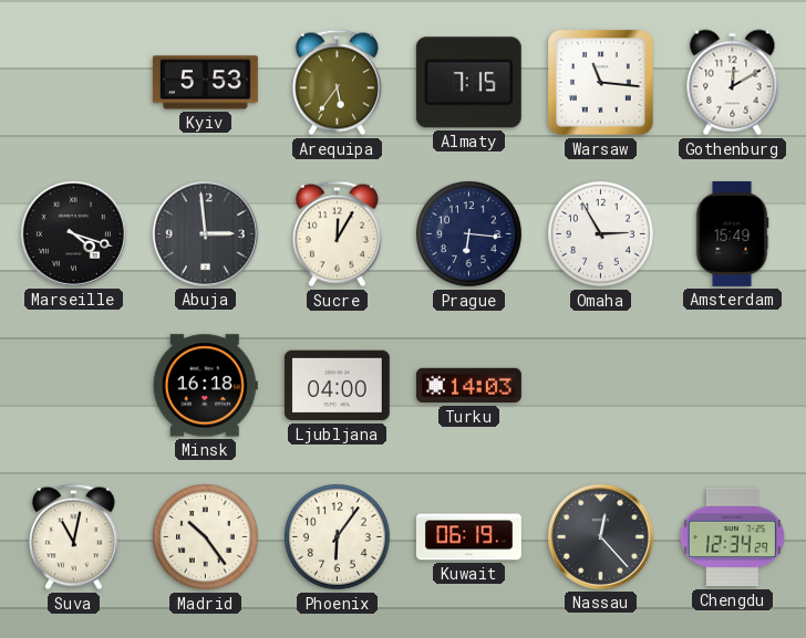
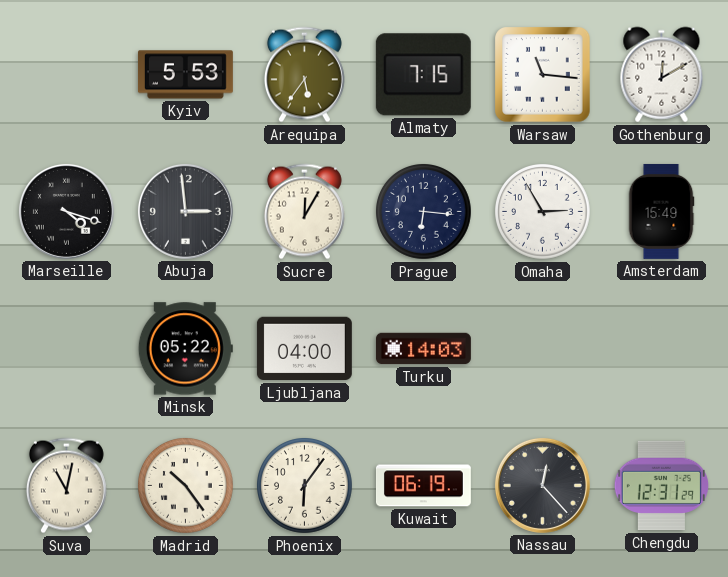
Minsk: 16:18 -> 05:22 (185, 349)
Chengdu: 12:34 -> 12:31 (661, 486)
